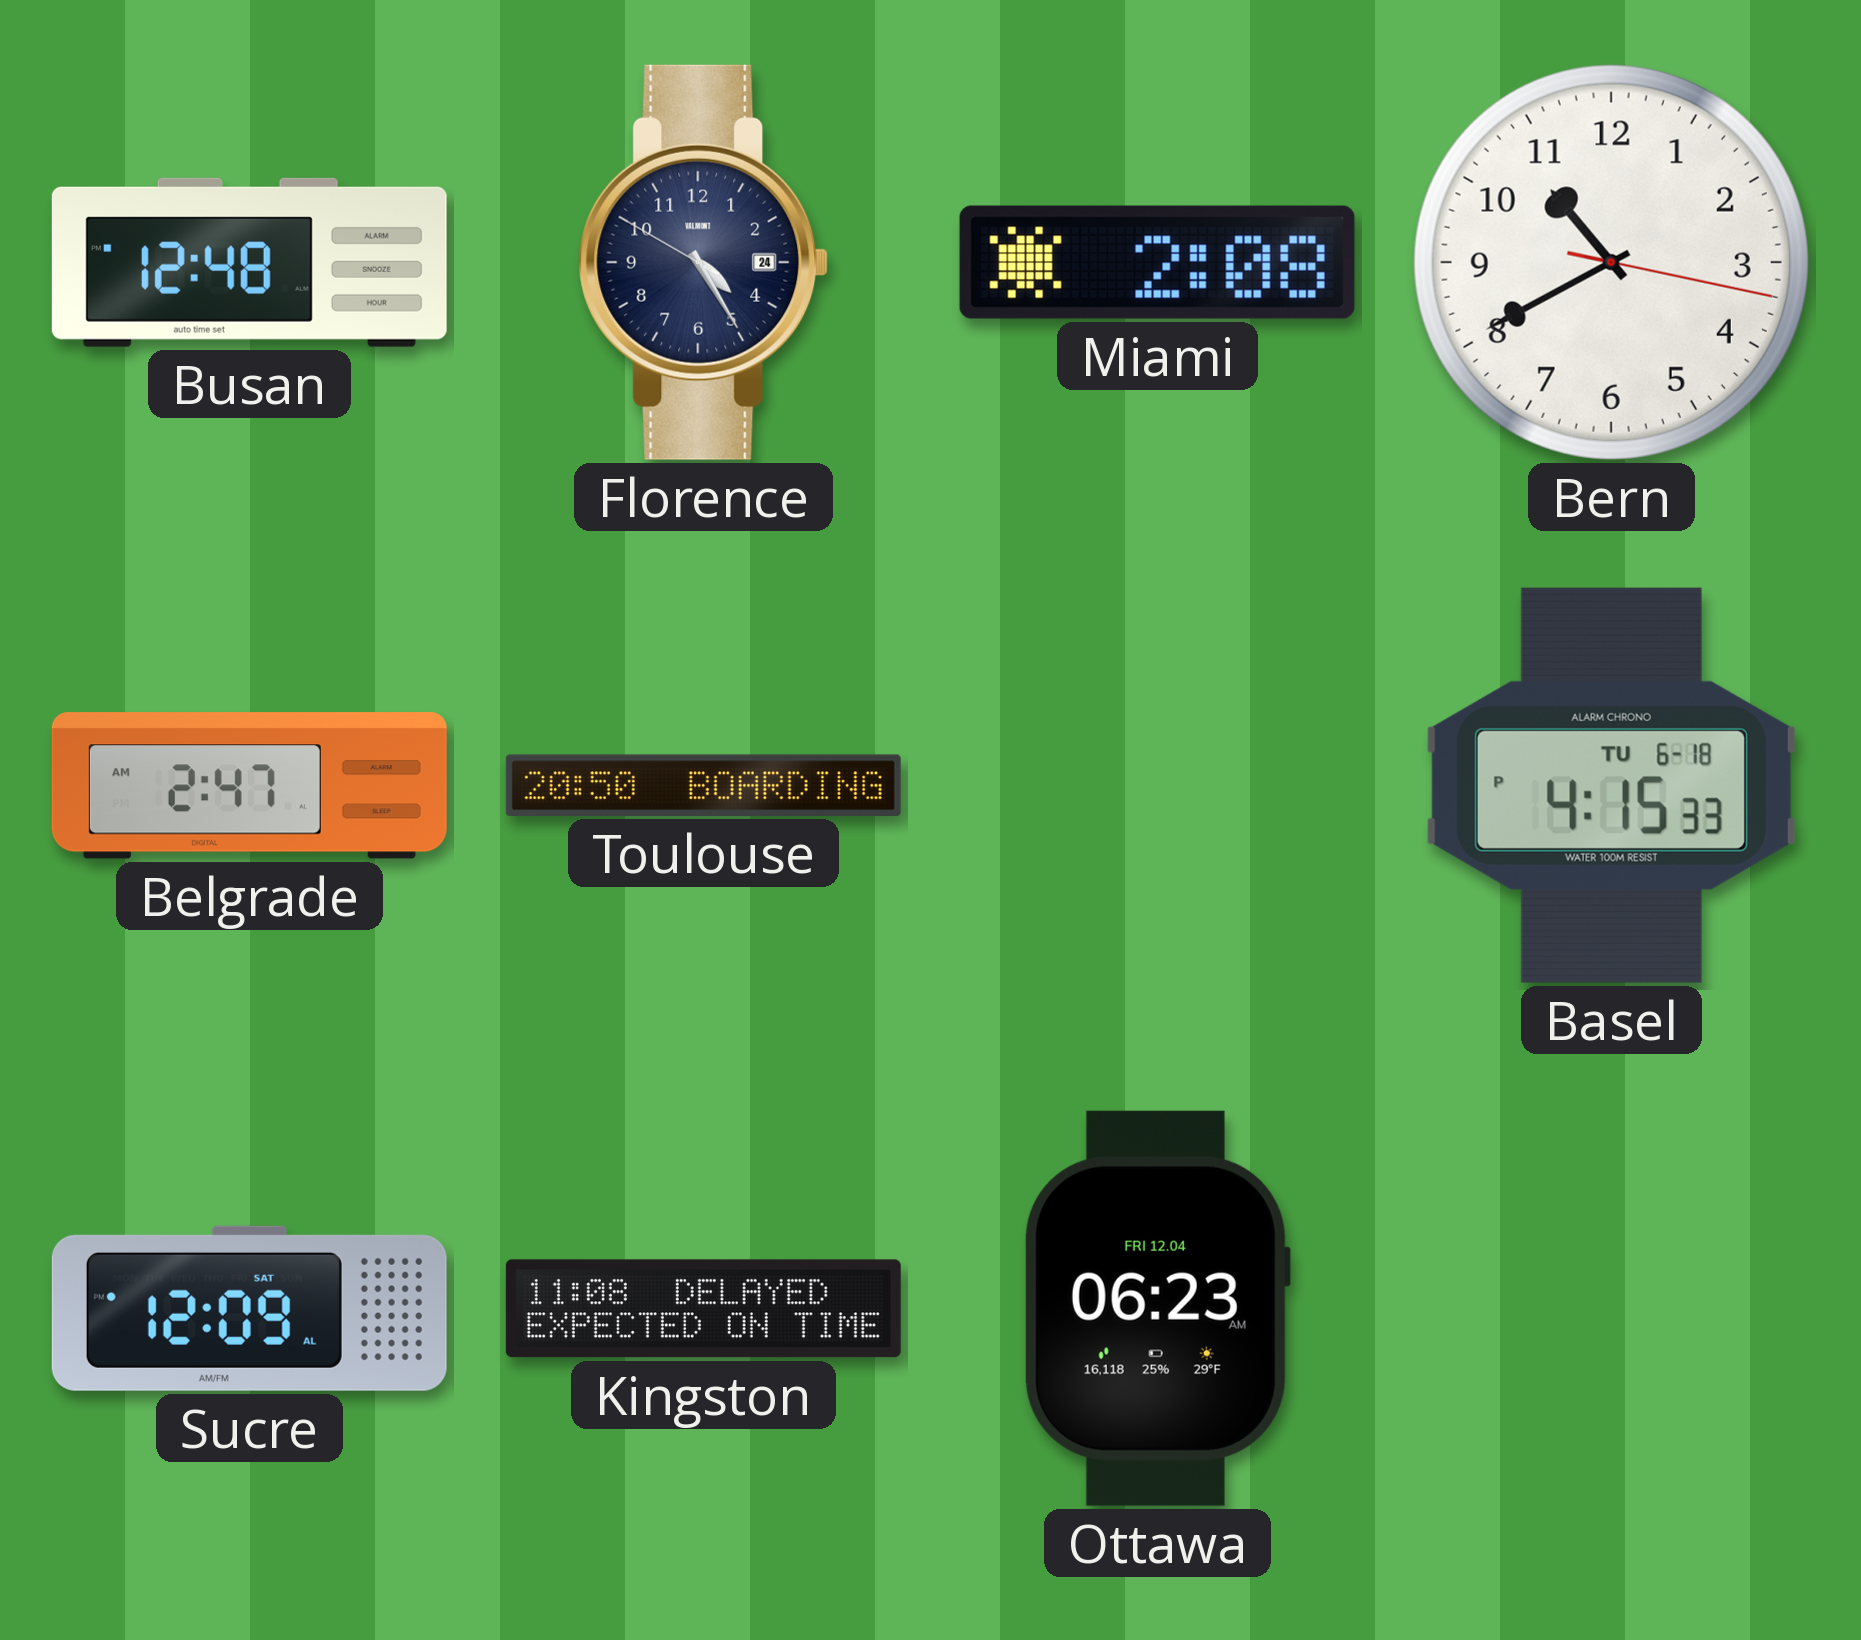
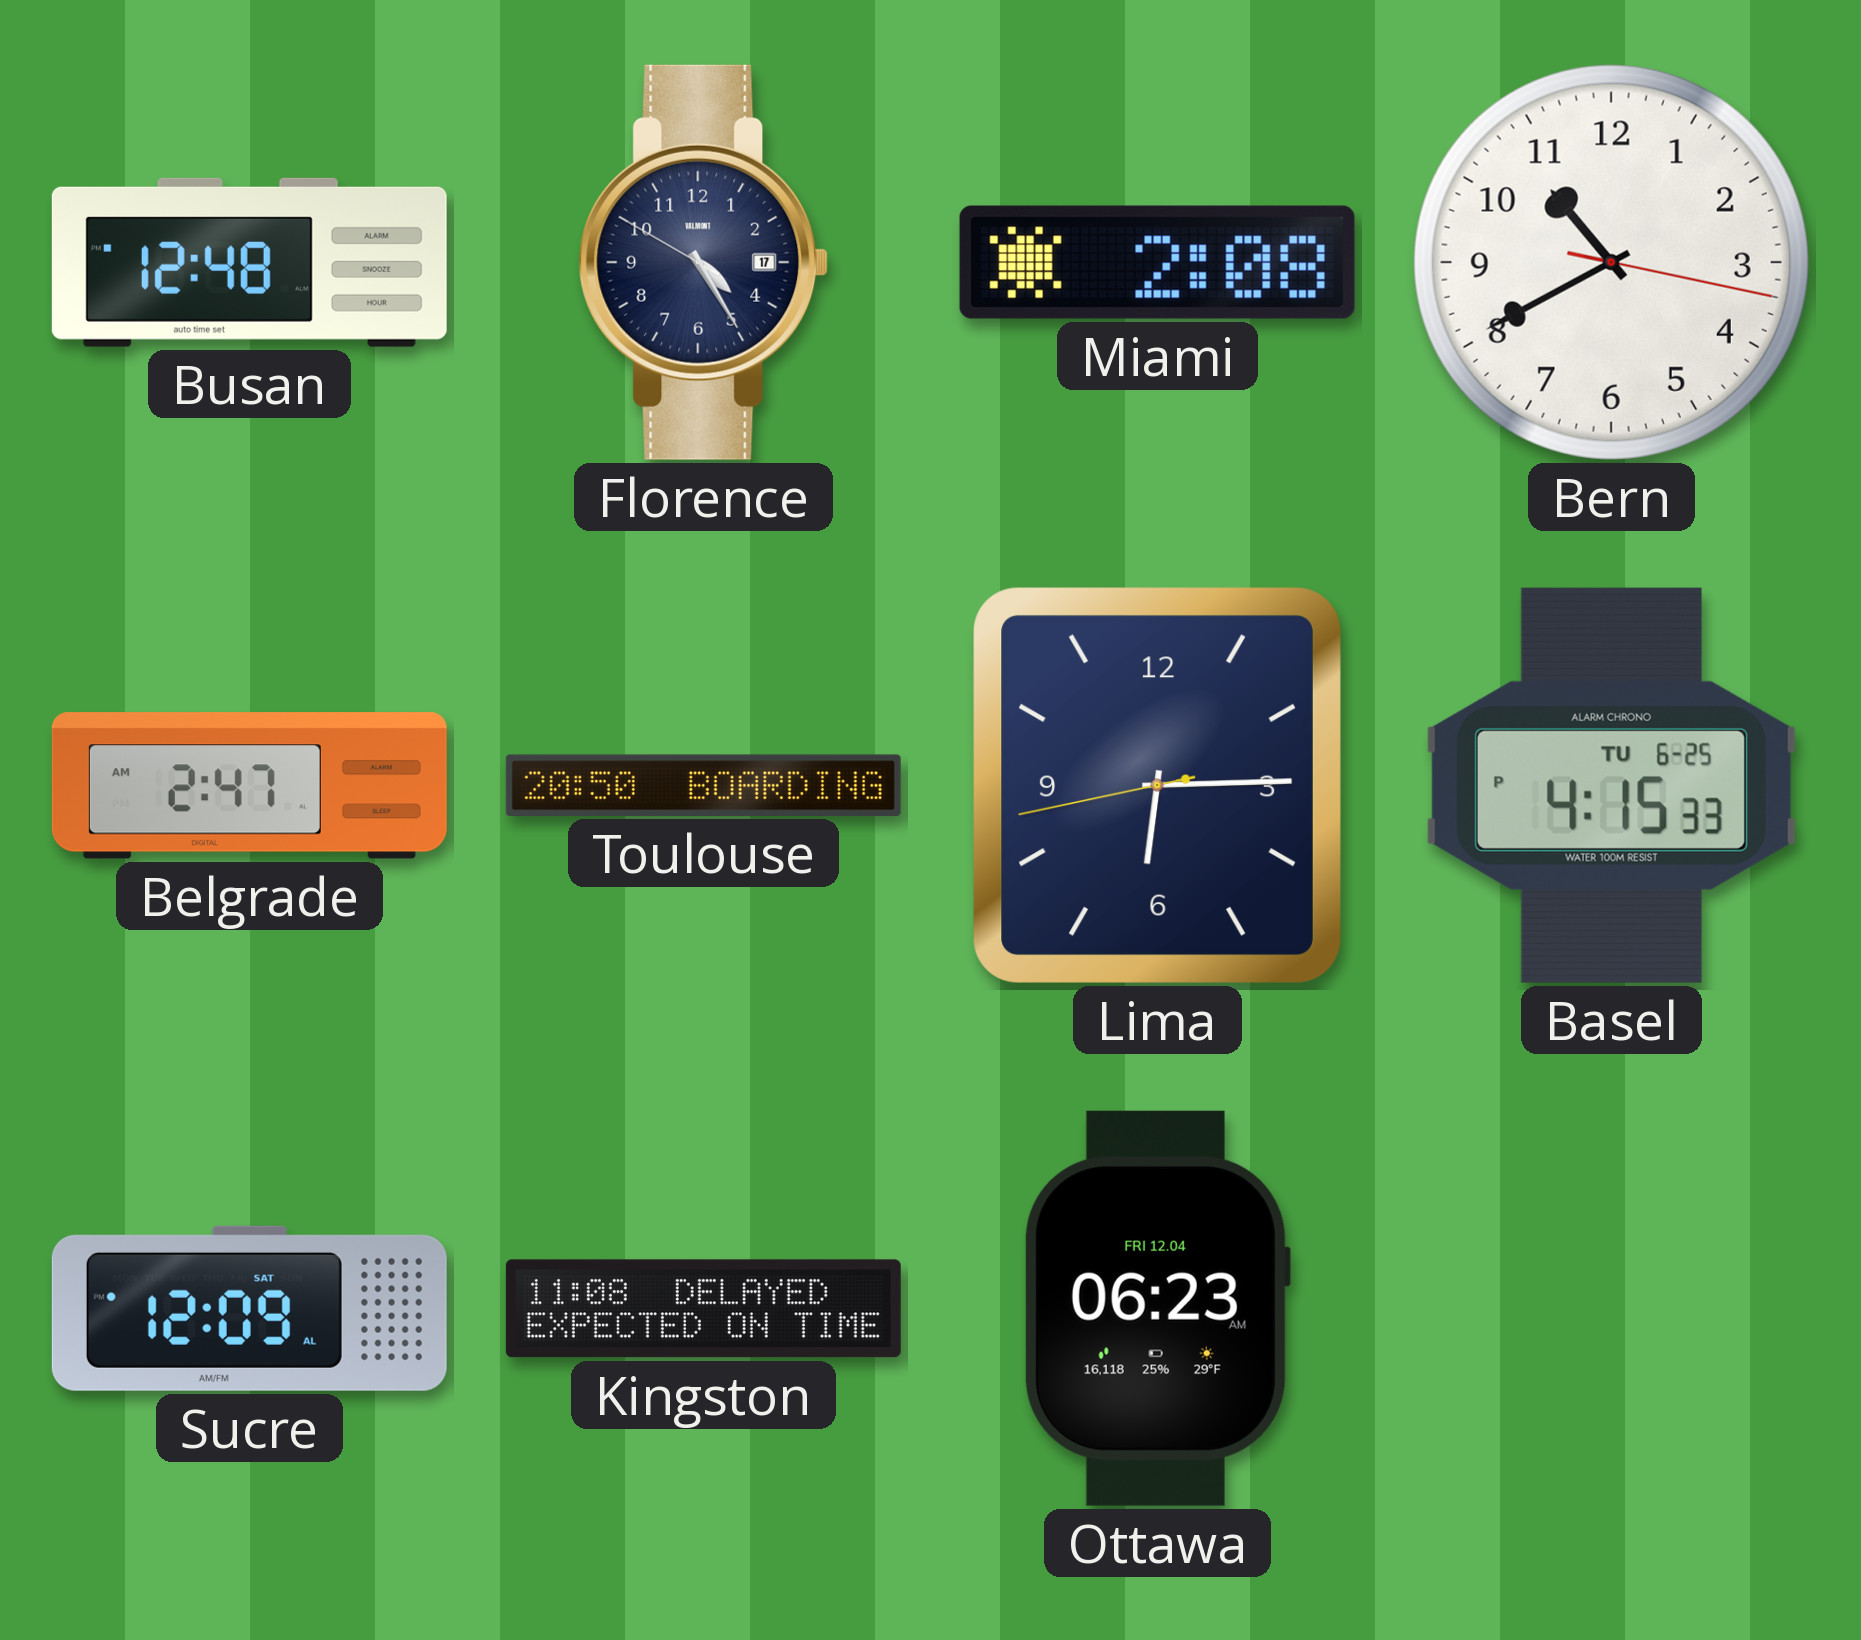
Florence date: 24 -> 17 (704, 262)
Lima: none -> 6:14 (1157, 785)
Basel date: TU 6-18 -> TU 6-25 (1611, 785)
